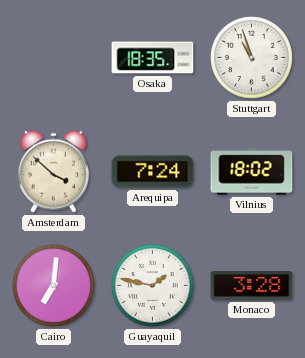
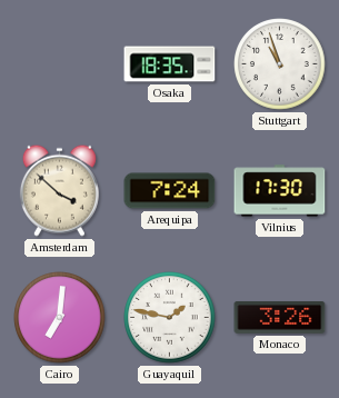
Vilnius: 18:02 -> 17:30 (280, 191)
Monaco: 3:28 -> 3:26 (280, 317)
